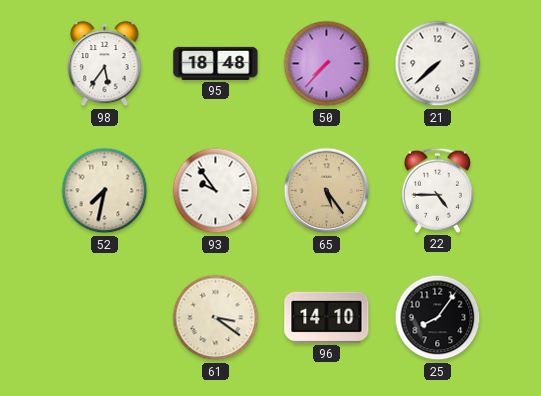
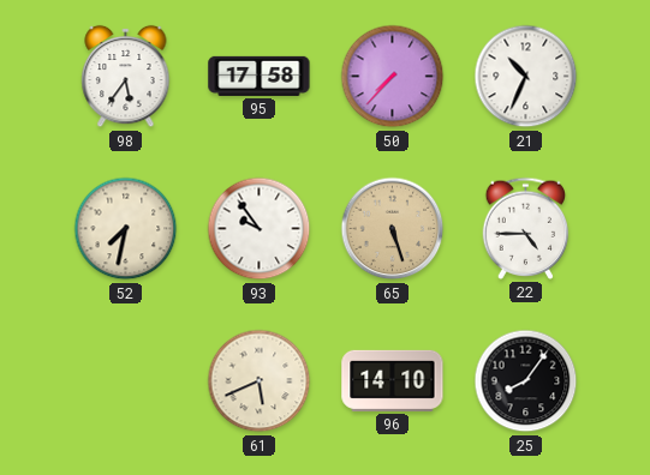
95: 18:48 -> 17:58 (260, 76)
21: 7:38 -> 10:34 (526, 77)
65: 5:24 -> 5:27 (393, 229)
61: 3:21 -> 5:41 (260, 381)
